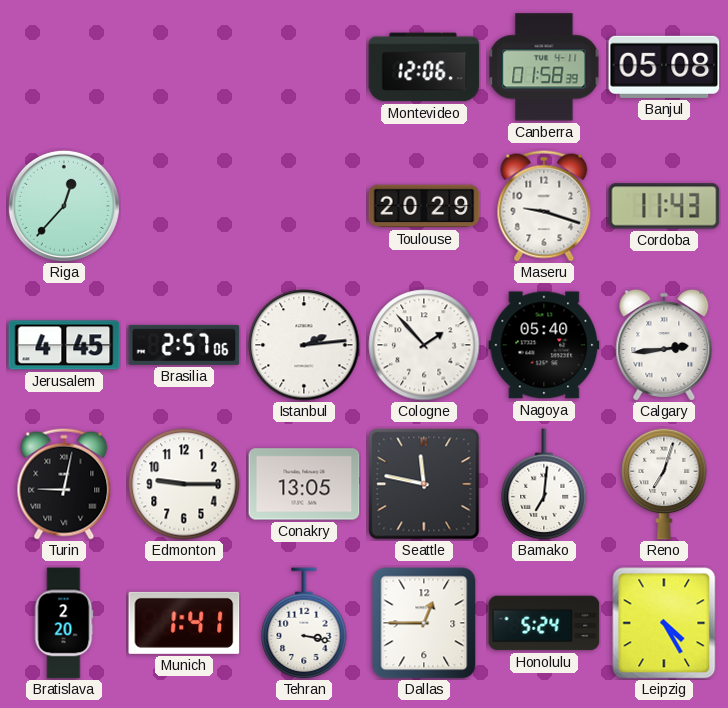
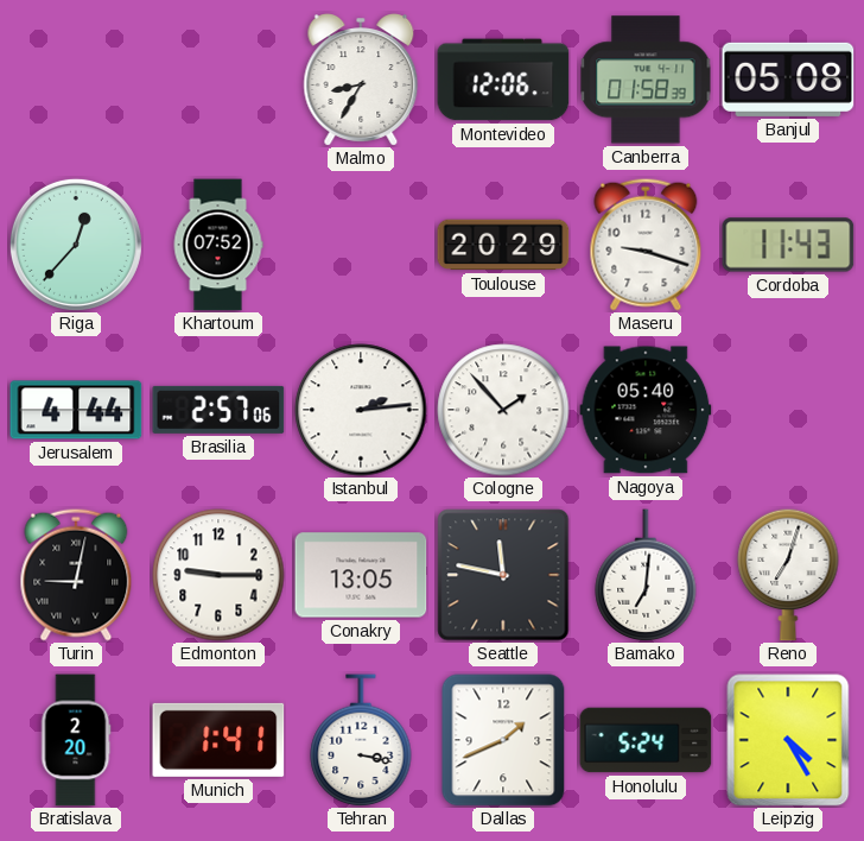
Malmo: none -> 8:35 (361, 80)
Khartoum: none -> 07:52 (218, 245)
Jerusalem: 4:45 -> 4:44 (76, 410)
Calgary: 2:44 -> none (664, 345)
Dallas: 12:45 -> 1:41 (503, 740)
